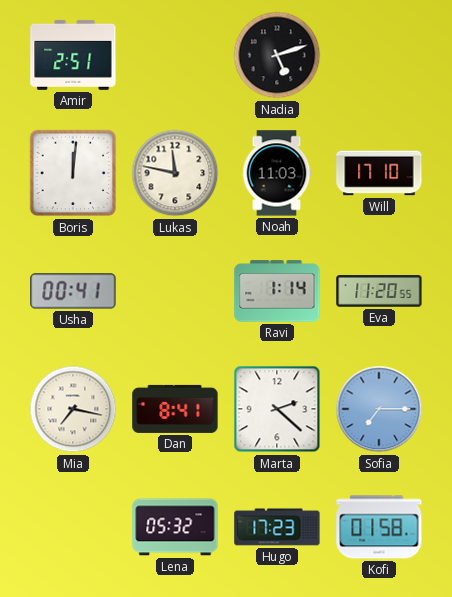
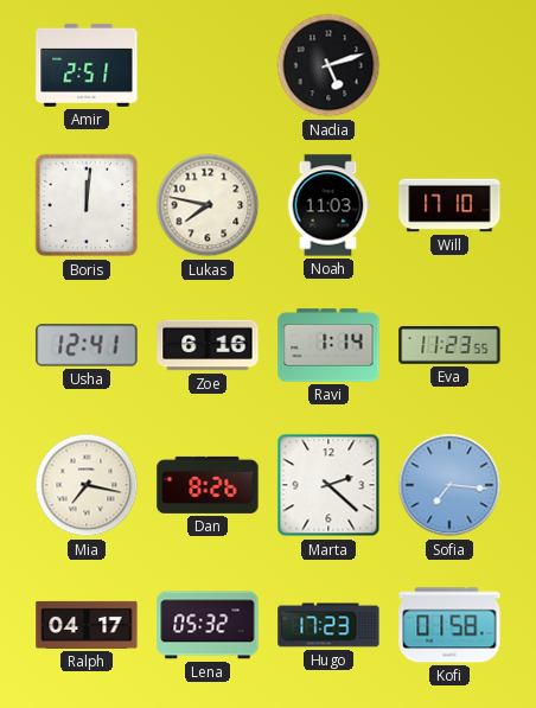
Lukas: 11:47 -> 7:47 (208, 205)
Usha: 00:41 -> 12:41 (87, 345)
Zoe: none -> 6:16 (208, 345)
Eva: 11:20 -> 11:23 (449, 345)
Dan: 8:41 -> 8:26 (208, 485)
Sofia: 7:15 -> 7:16 (449, 485)
Ralph: none -> 04:17 (87, 625)
